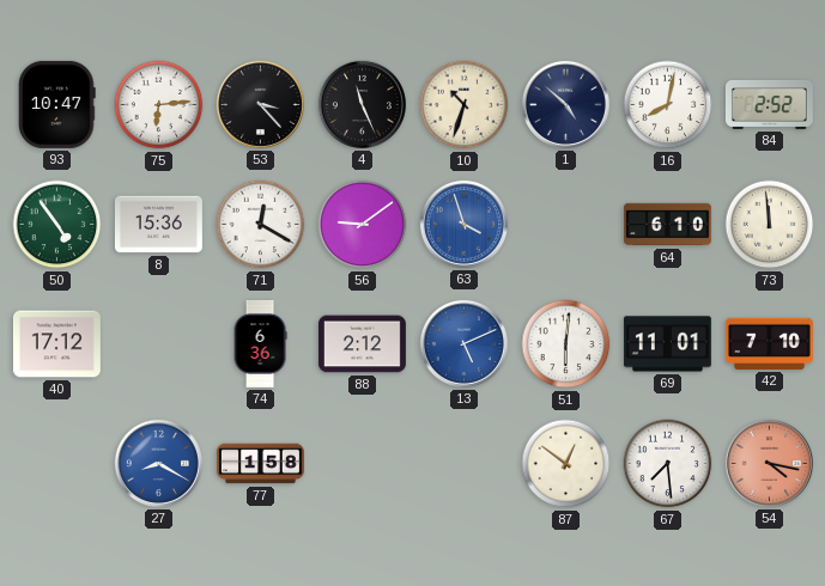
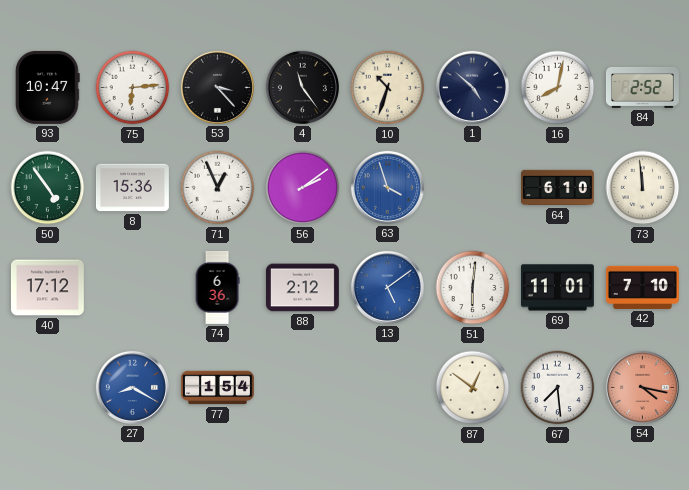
4: 11:26 -> 11:24 (302, 87)
71: 12:20 -> 12:56 (218, 188)
56: 9:09 -> 2:09 (303, 188)
13: 5:11 -> 5:09 (387, 287)
77: 1:58 -> 1:54 (218, 388)
